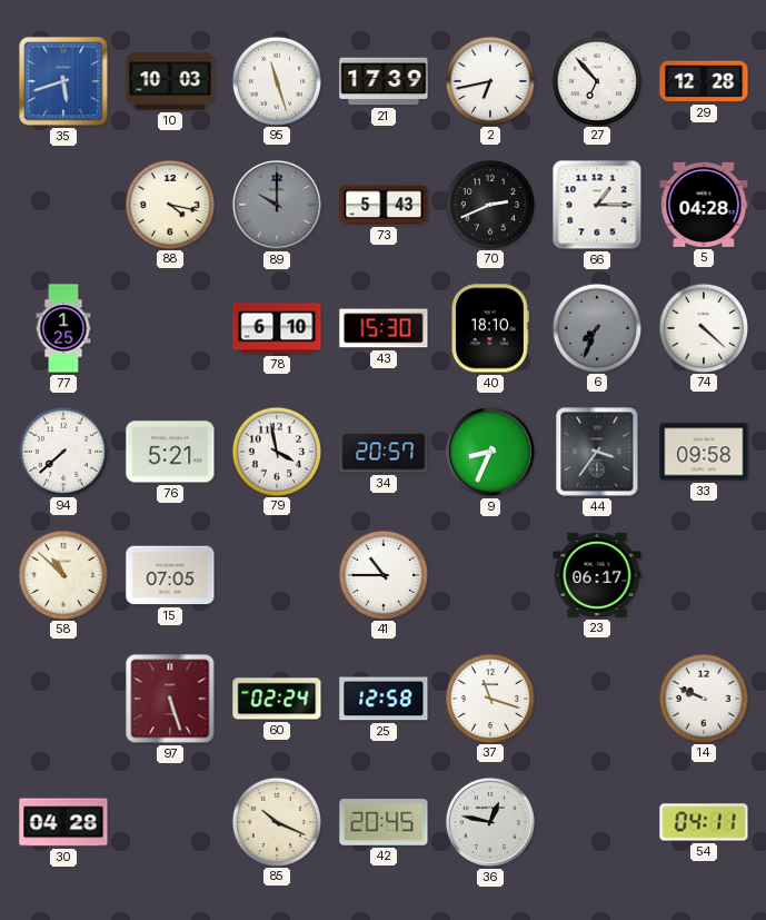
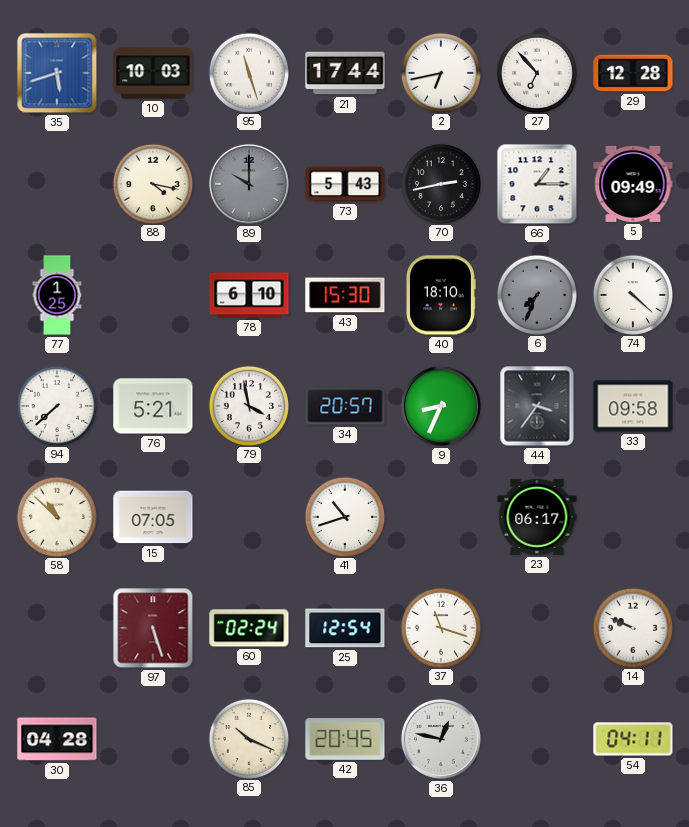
21: 17:39 -> 17:44 (345, 73)
70: 2:41 -> 2:43 (440, 183)
5: 04:28 -> 09:49 (633, 184)
41: 10:45 -> 10:42 (344, 516)
25: 12:58 -> 12:54 (345, 628)
